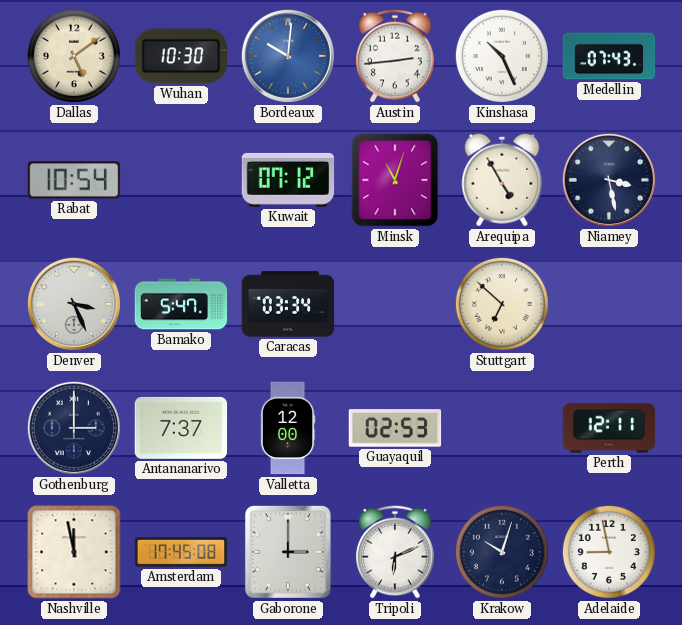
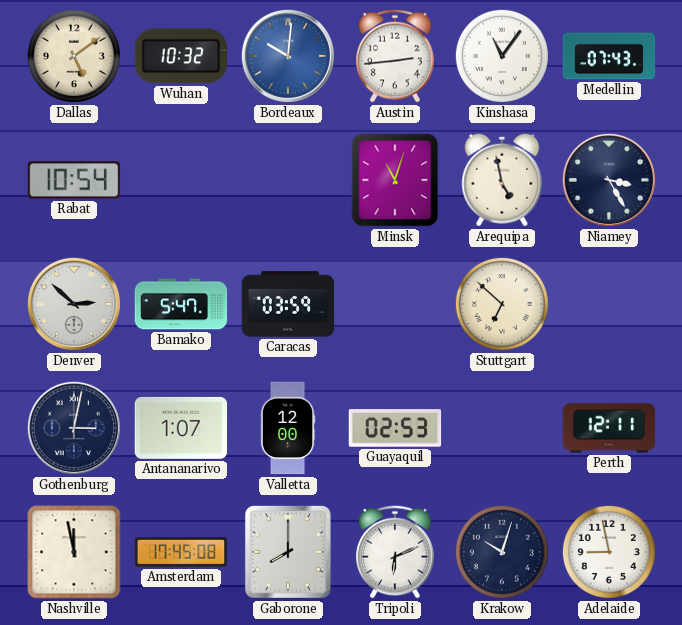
Wuhan: 10:30 -> 10:32 (180, 56)
Kinshasa: 10:26 -> 11:06 (502, 56)
Kuwait: 07:12 -> none (288, 180)
Arequipa: 4:55 -> 4:58 (502, 180)
Niamey: 3:28 -> 3:25 (609, 180)
Denver: 3:26 -> 2:52 (74, 304)
Caracas: 03:34 -> 03:59 (288, 304)
Gothenburg: 3:00 -> 3:02 (74, 428)
Antananarivo: 7:37 -> 1:07 (181, 428)
Gaborone: 3:00 -> 8:00 (288, 552)
